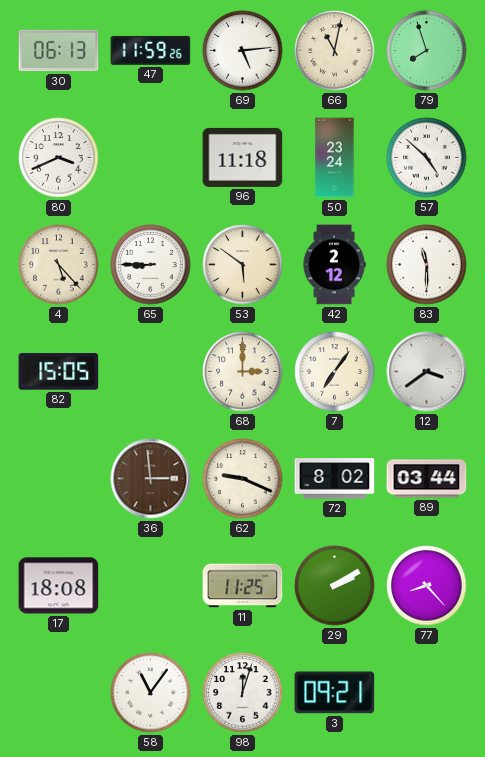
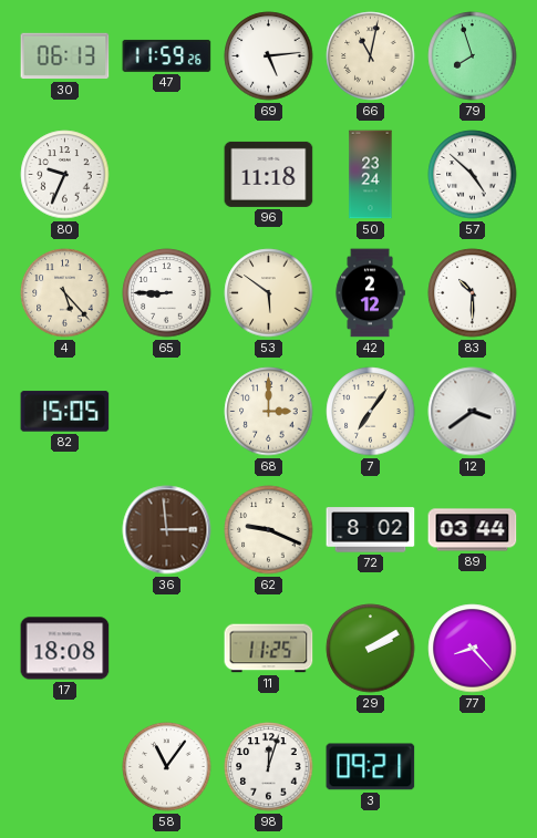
80: 3:41 -> 9:34 (65, 175)
83: 11:30 -> 10:30 (473, 293)
